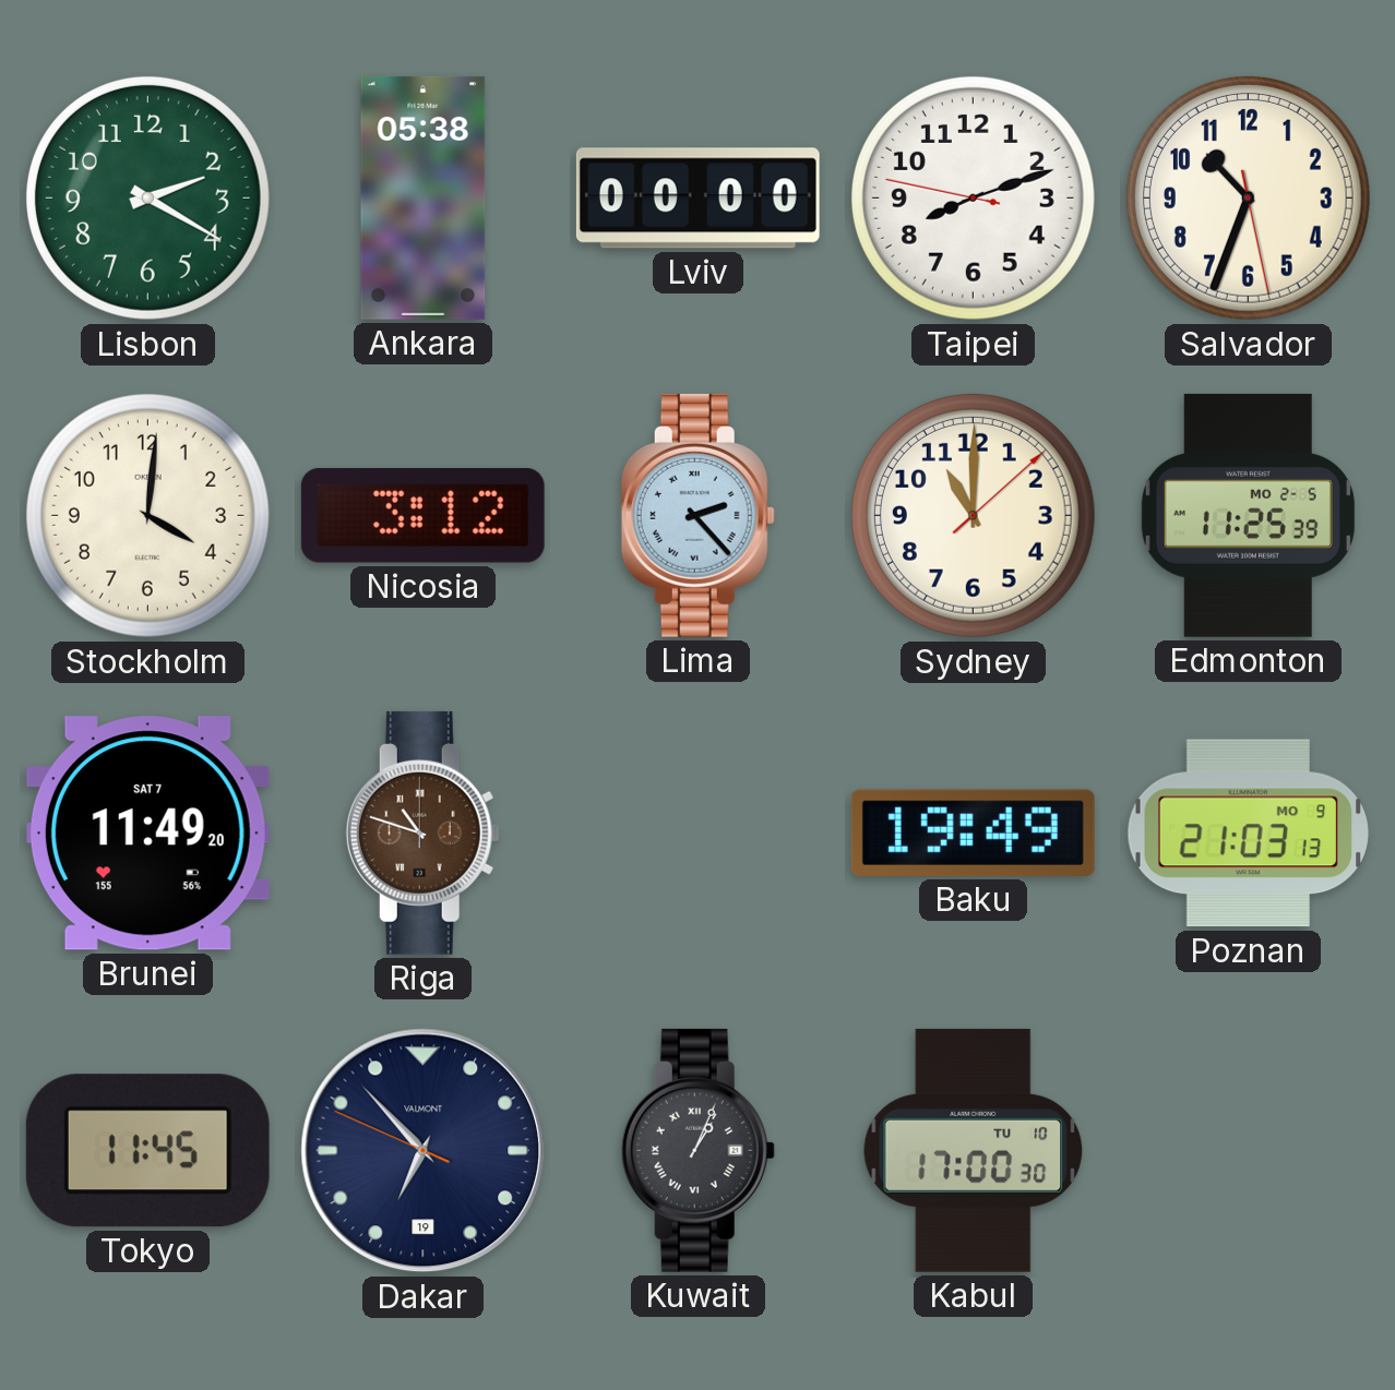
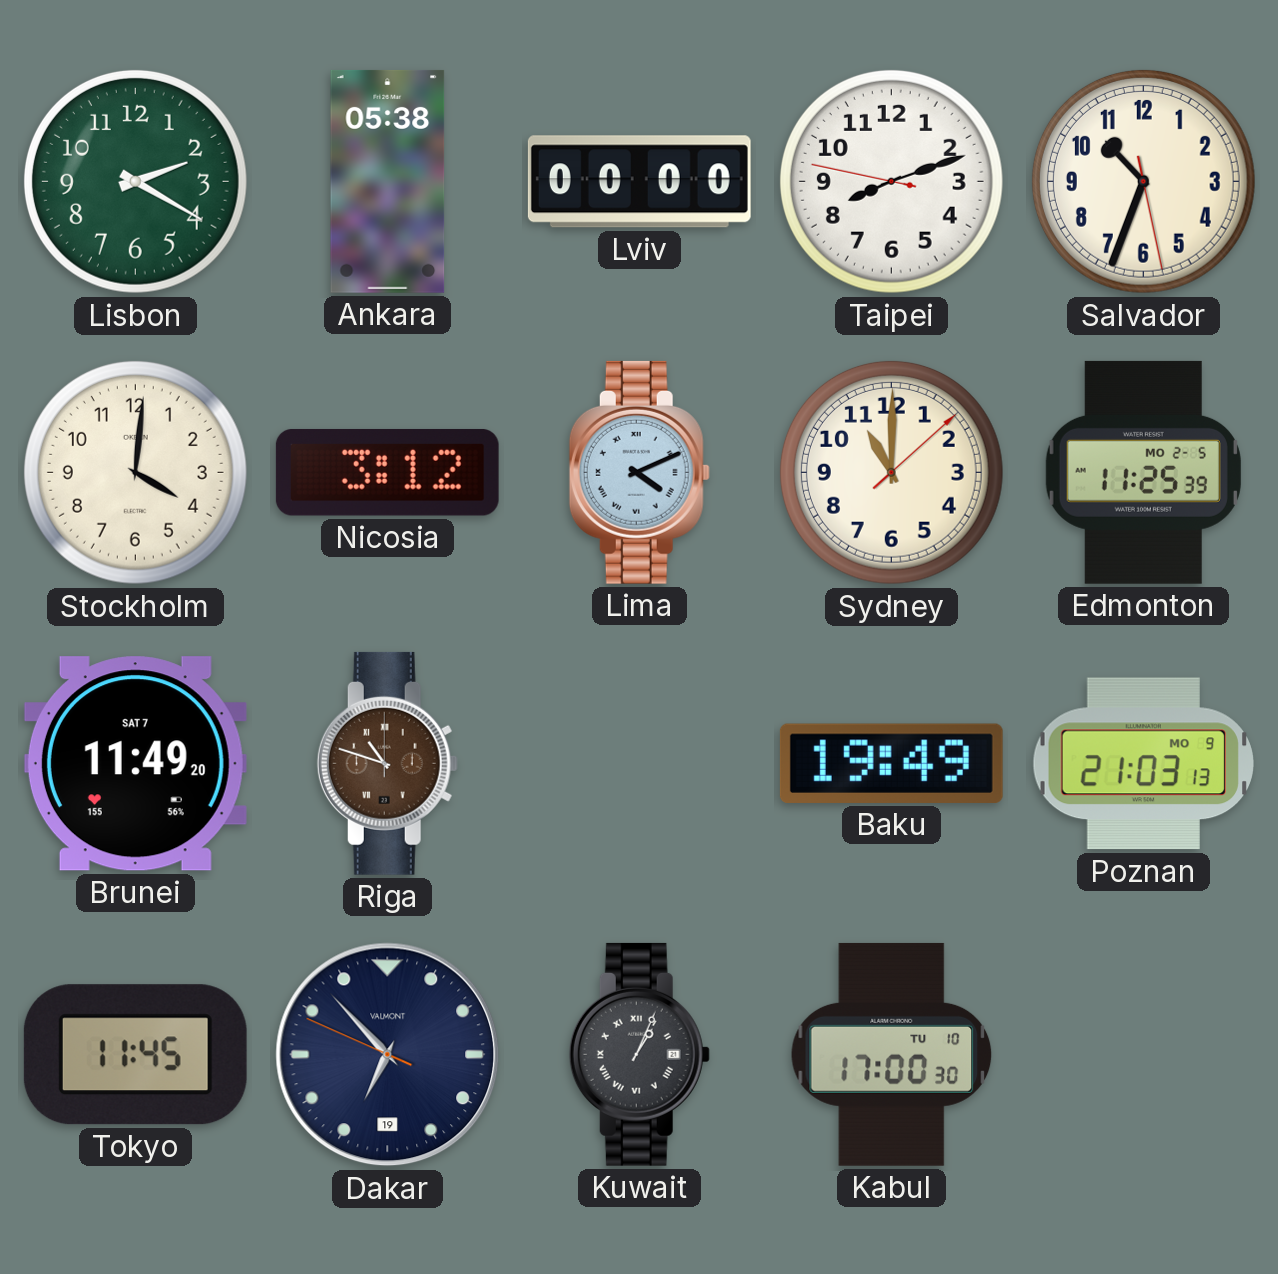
Lima: 2:23 -> 4:11 (639, 472)
